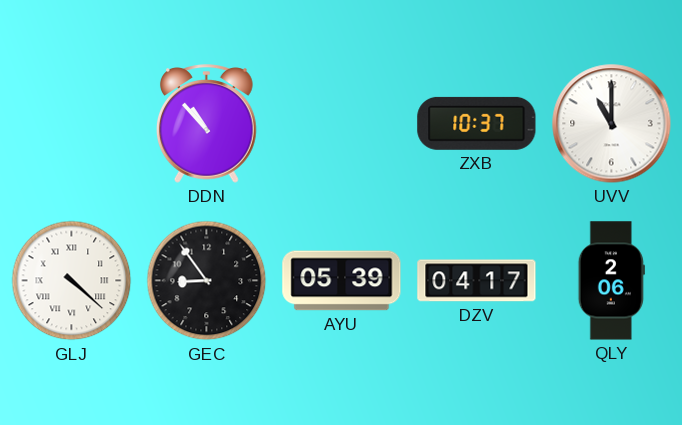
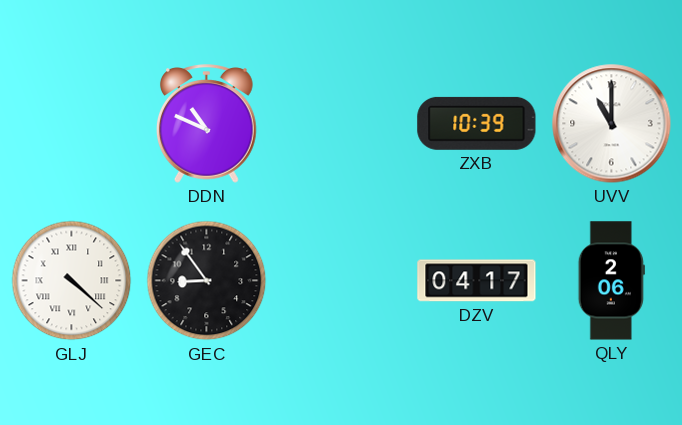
DDN: 10:53 -> 10:49 (206, 124)
ZXB: 10:37 -> 10:39 (477, 123)
AYU: 05:39 -> none (342, 281)
